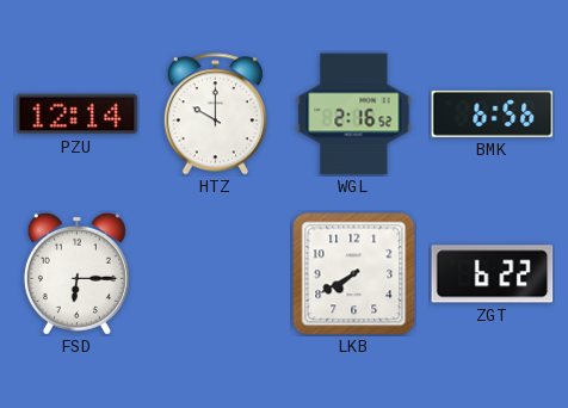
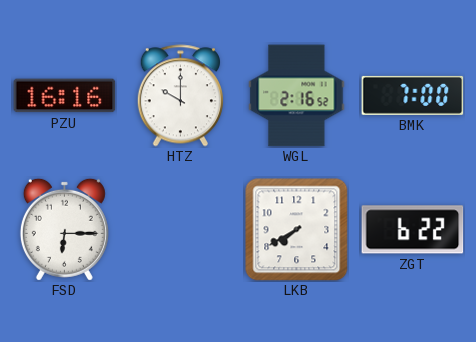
PZU: 12:14 -> 16:16 (65, 96)
BMK: 6:56 -> 7:00 (413, 95)
